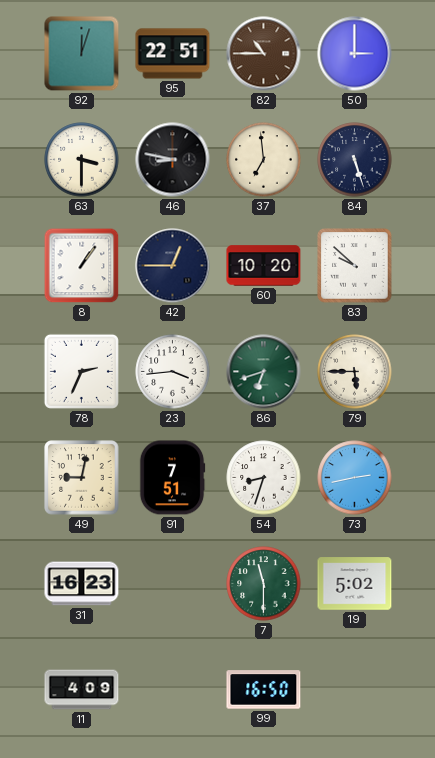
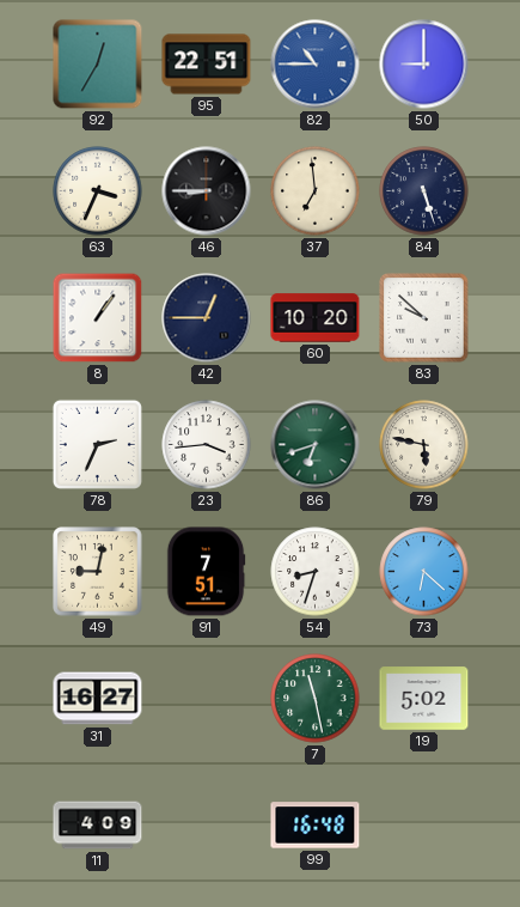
92: 12:03 -> 12:35 (98, 65)
82 dial: brown -> blue (316, 65)
50: 3:00 -> 9:00 (424, 65)
63: 3:30 -> 3:34 (98, 191)
46: 8:47 -> 8:45 (207, 191)
79: 5:45 -> 5:47 (424, 445)
73: 2:43 -> 6:22 (424, 572)
31: 16:23 -> 16:27 (98, 699)
7: 11:30 -> 11:28 (316, 699)
99: 16:50 -> 16:48 (316, 826)
